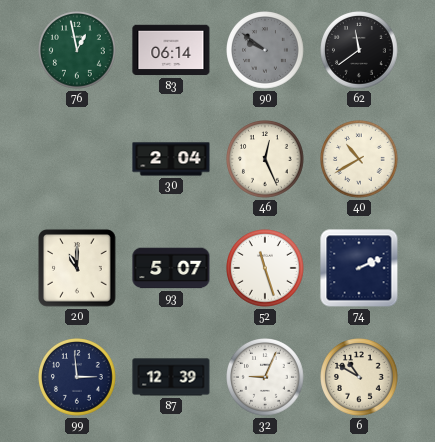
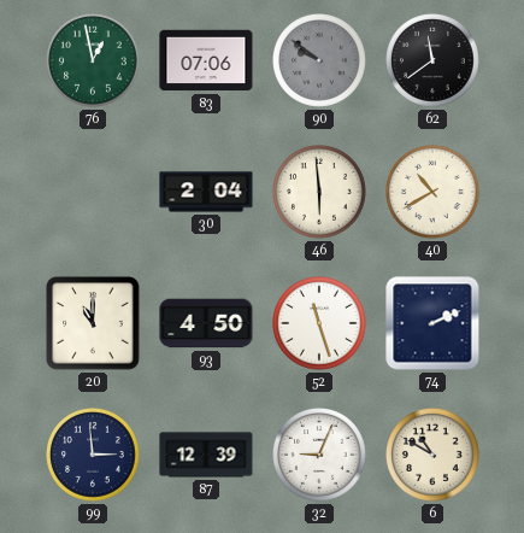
83: 06:14 -> 07:06 (206, 60)
46: 12:26 -> 5:59 (320, 193)
93: 5:07 -> 4:50 (206, 323)
